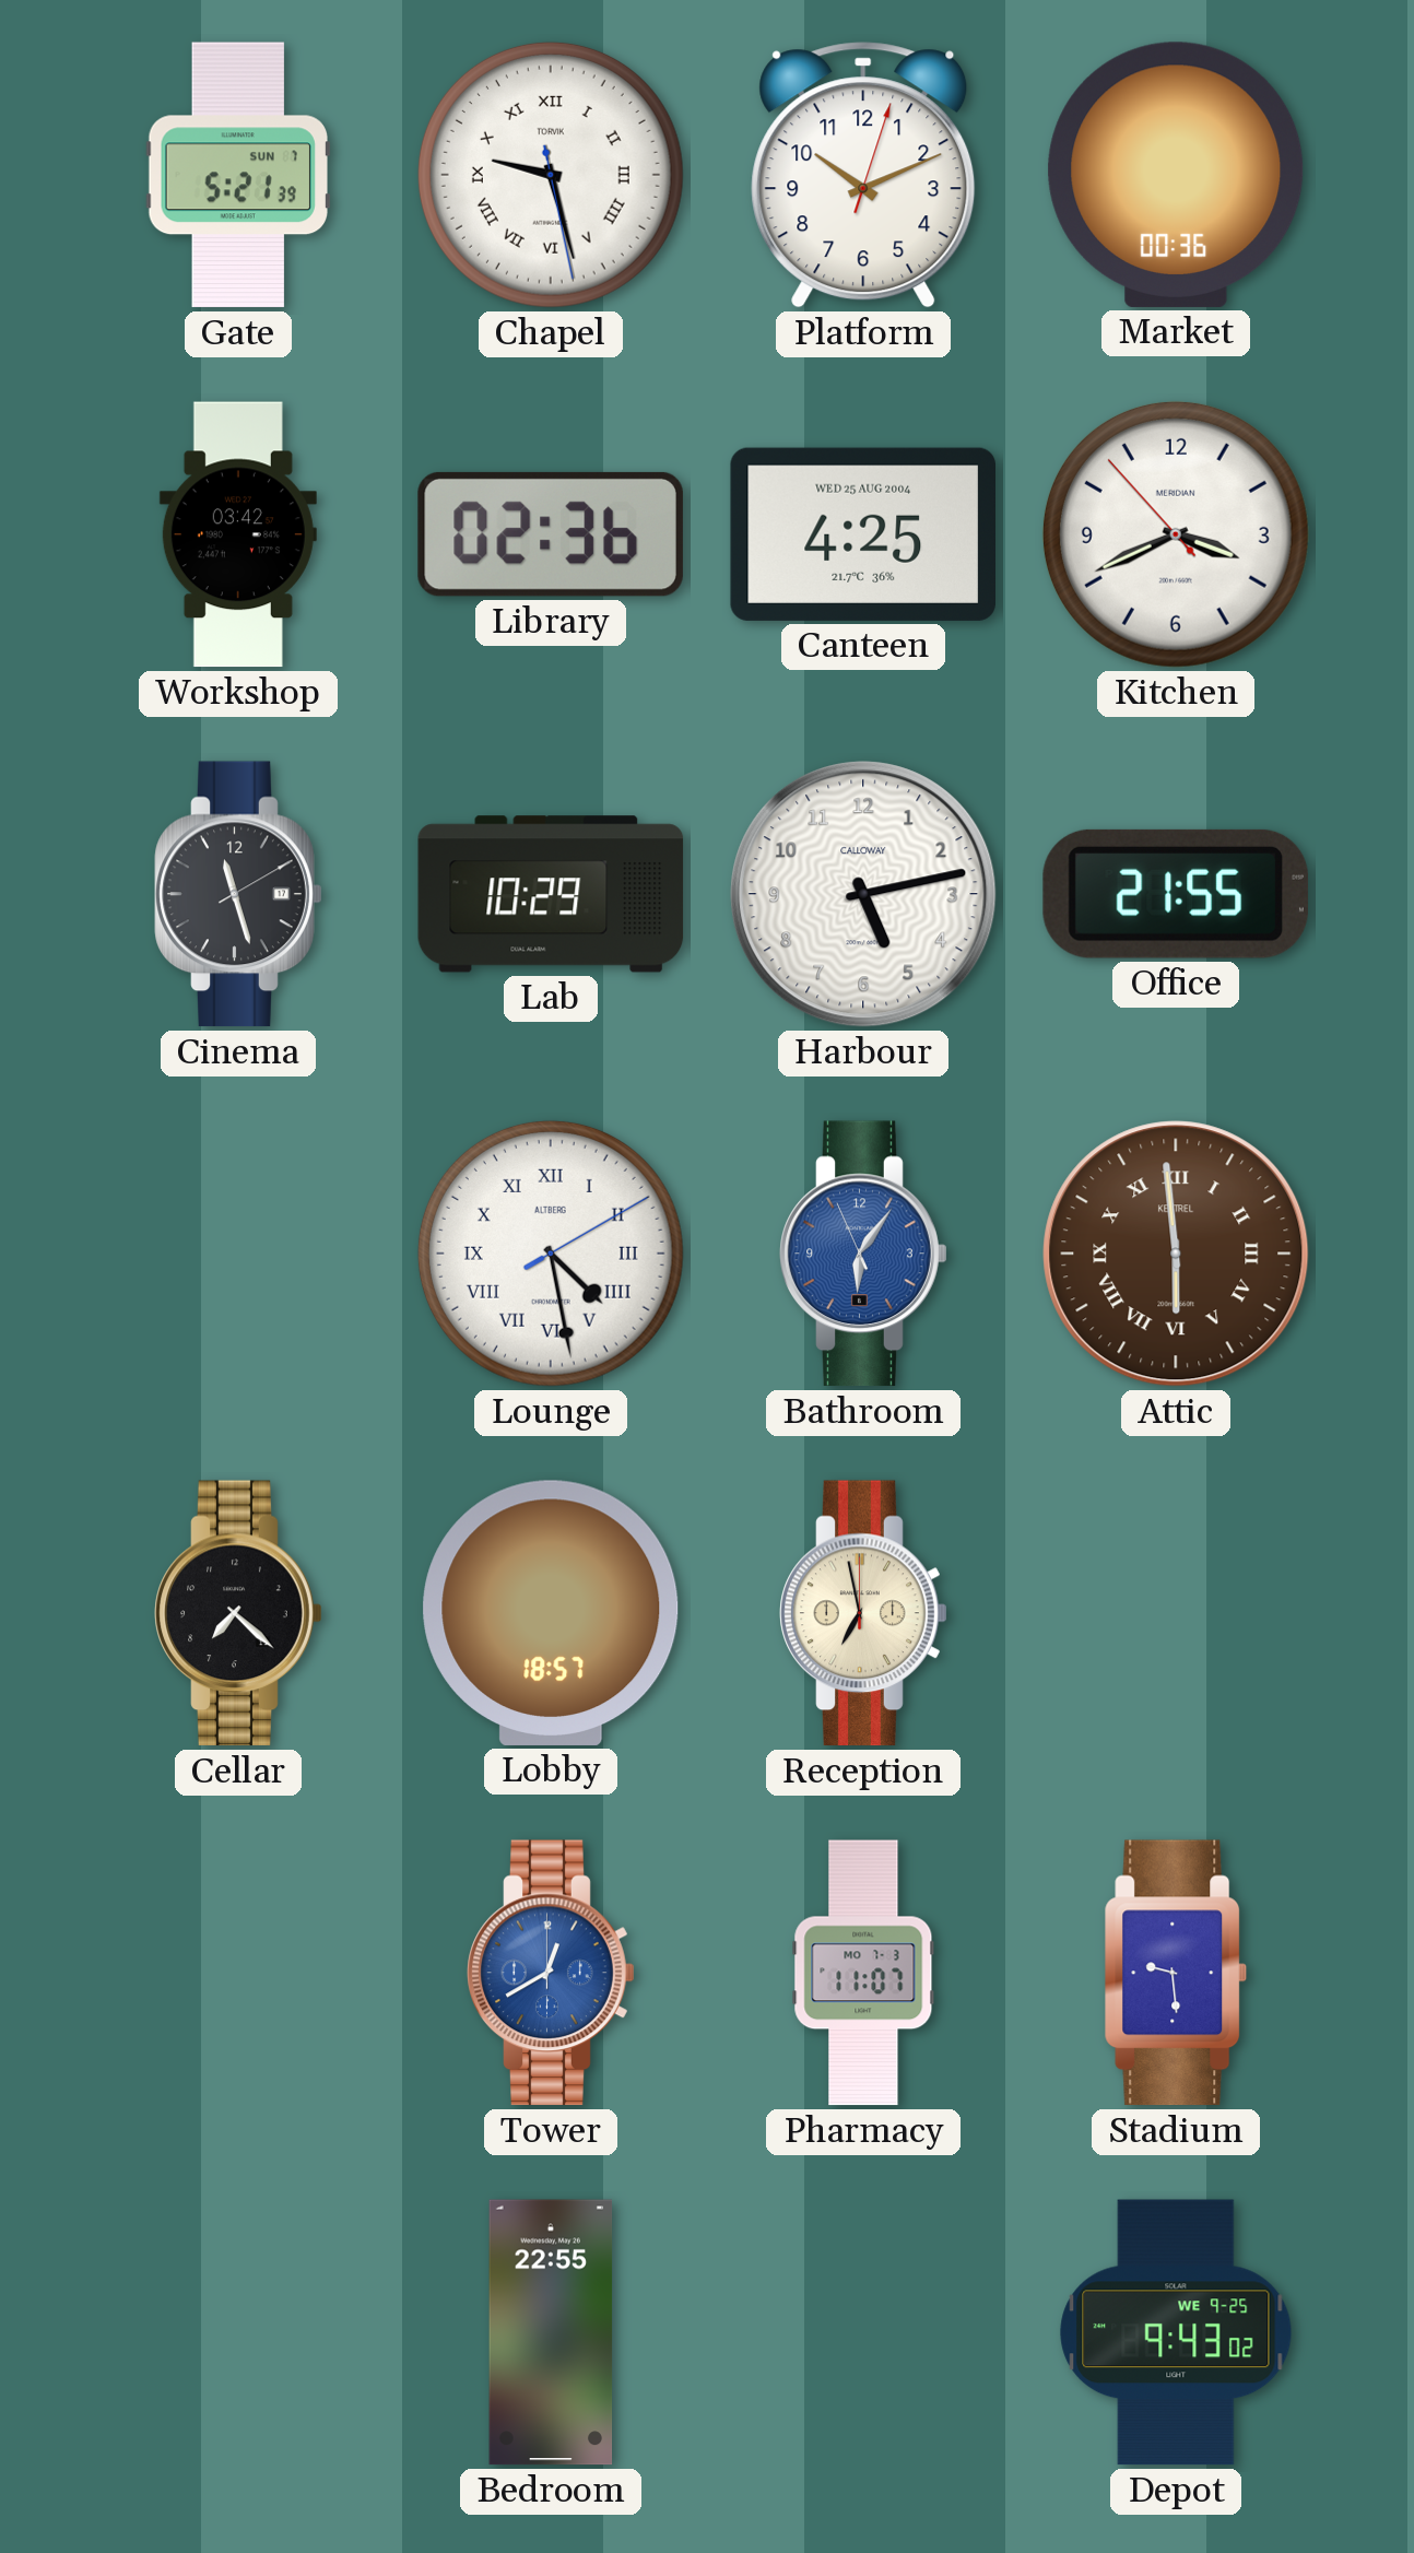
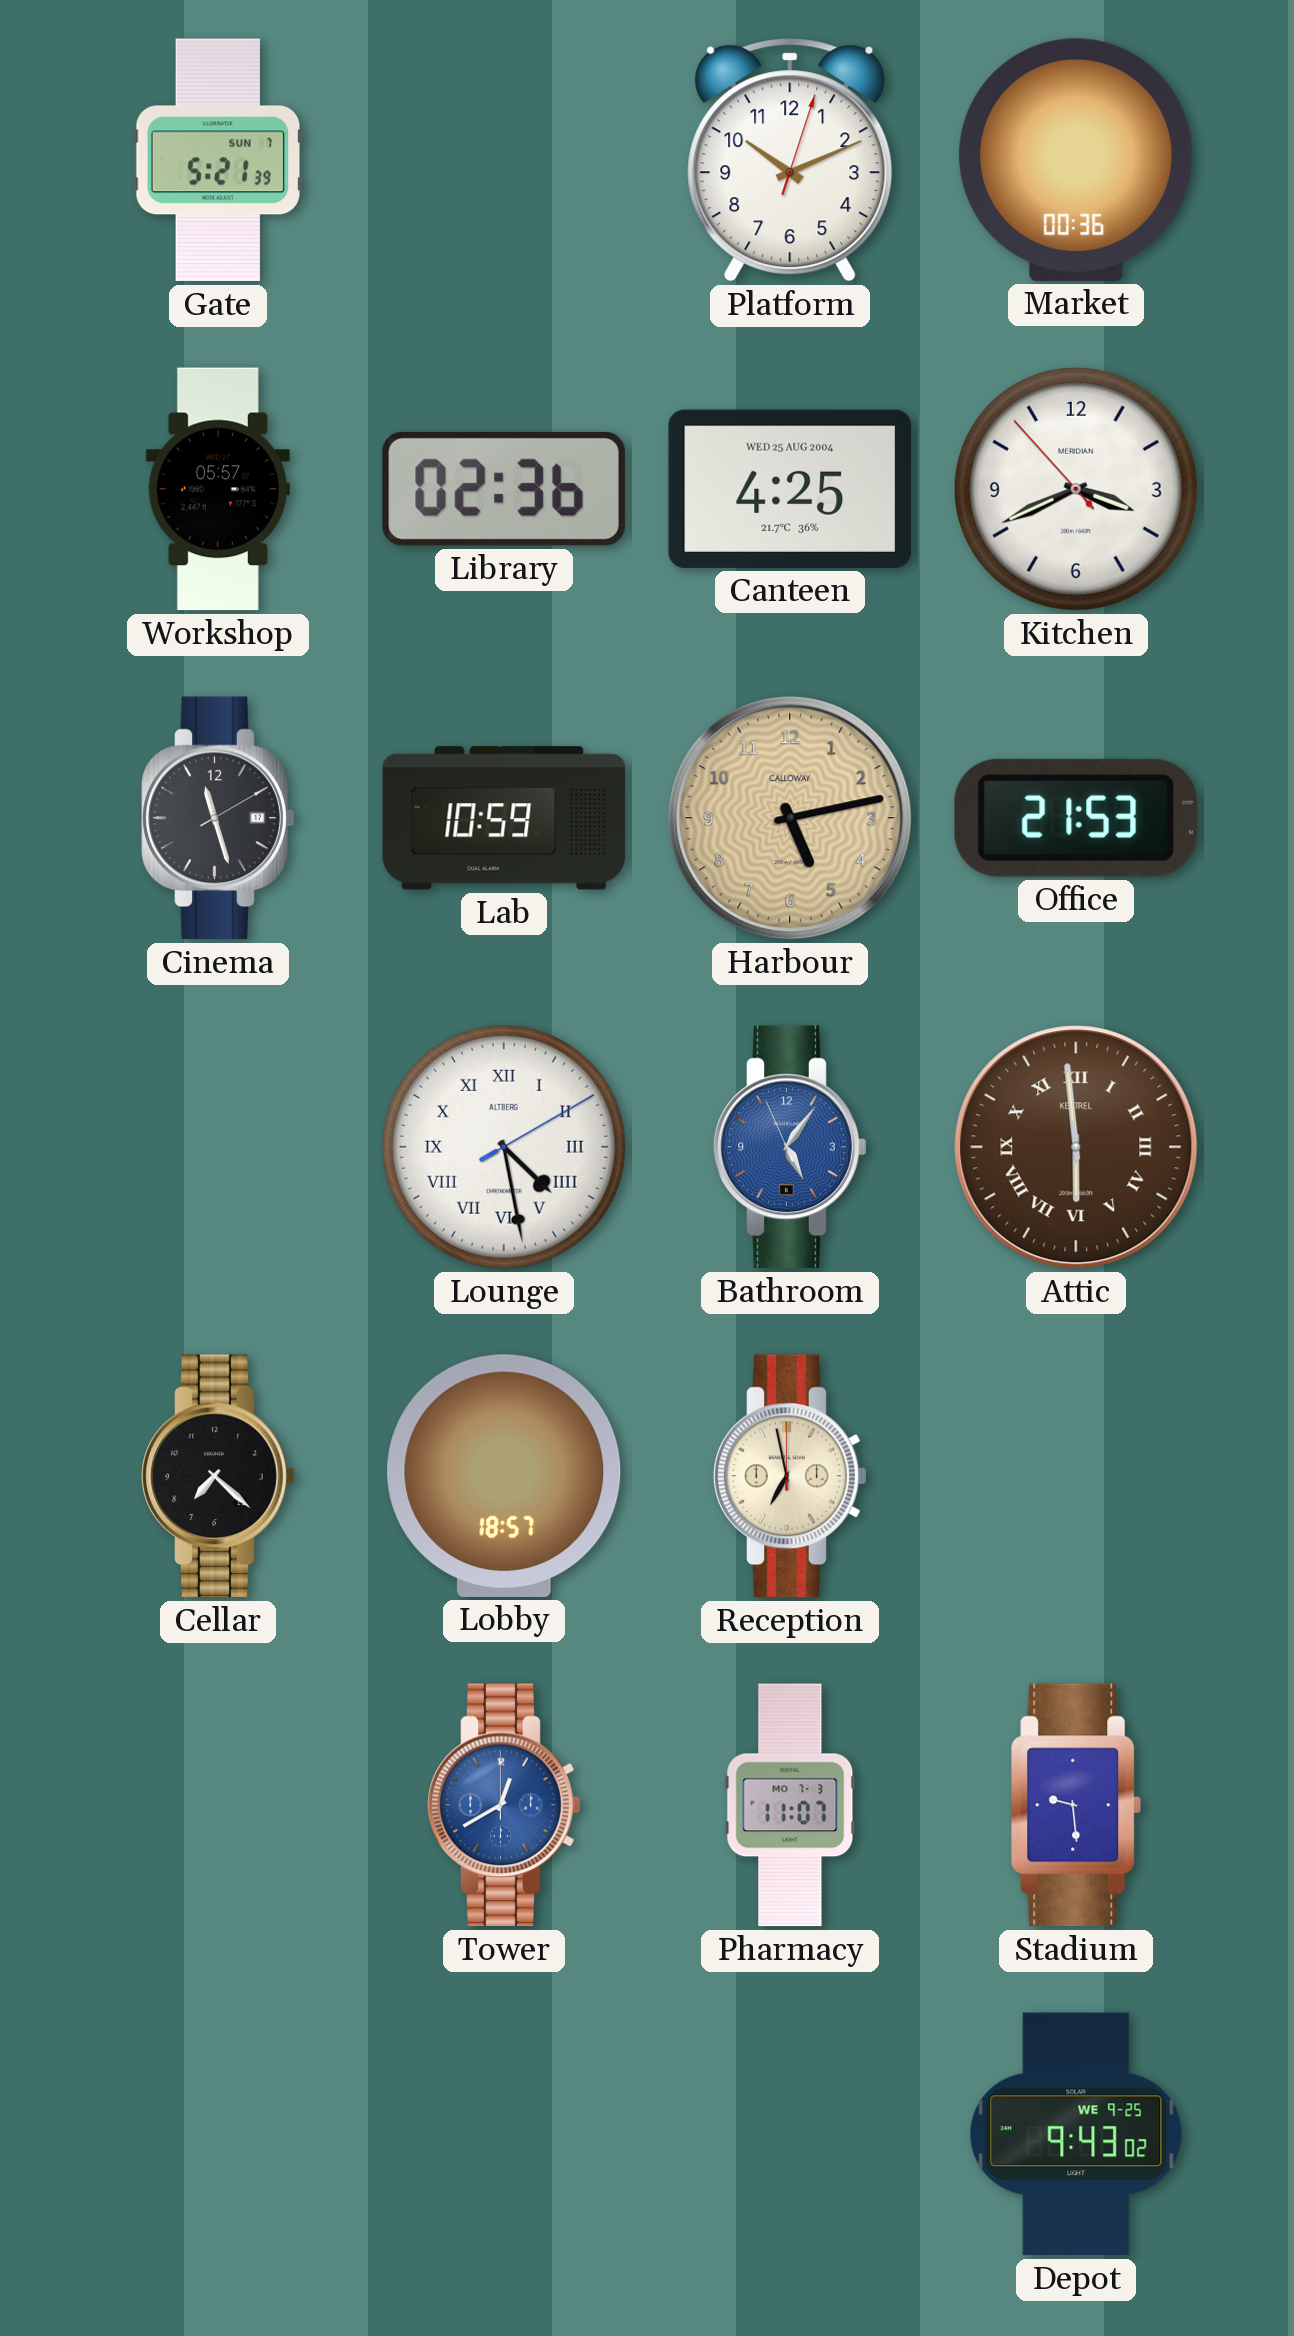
Chapel: 9:27 -> none (551, 175)
Workshop: 03:42 -> 05:57 (218, 489)
Lab: 10:29 -> 10:59 (504, 818)
Harbour dial: white -> champagne (790, 818)
Office: 21:55 -> 21:53 (1076, 818)
Bathroom: 6:05 -> 5:05 (790, 1147)
Bedroom: 22:55 -> none (551, 2332)
